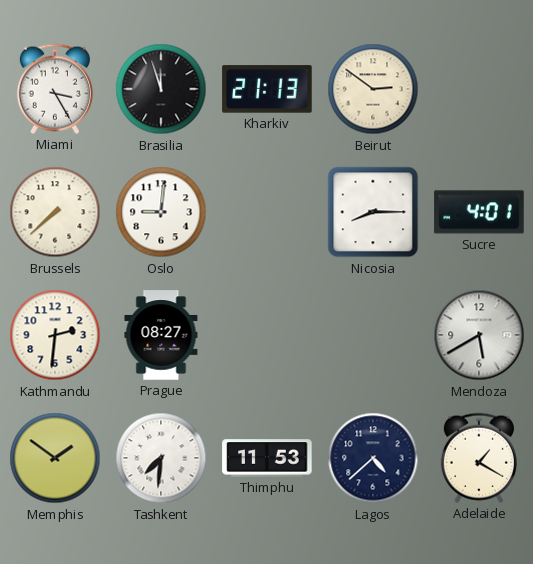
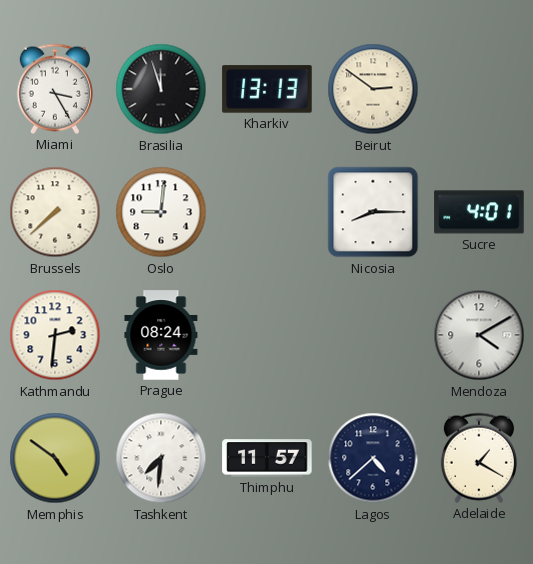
Kharkiv: 21:13 -> 13:13 (267, 89)
Prague: 08:27 -> 08:24 (161, 335)
Mendoza: 5:40 -> 4:10 (479, 335)
Memphis: 1:51 -> 4:51 (55, 458)
Thimphu: 11:53 -> 11:57 (267, 458)
